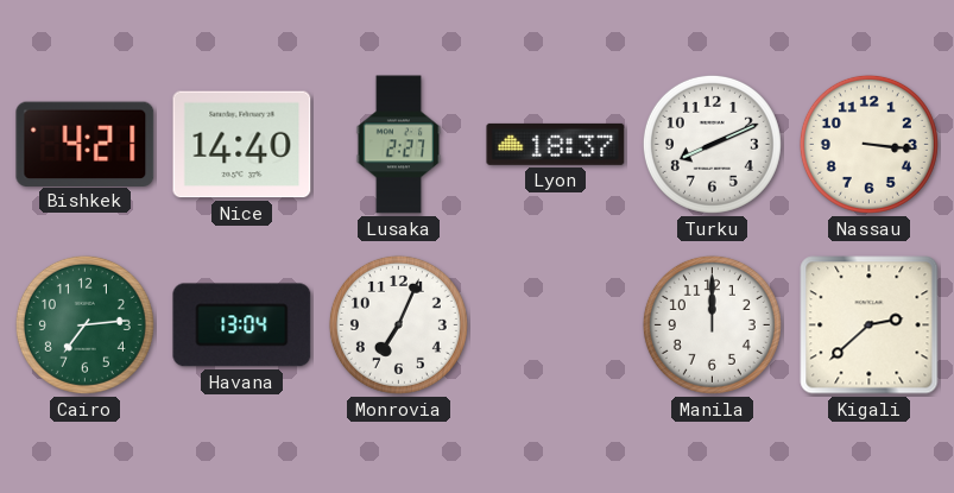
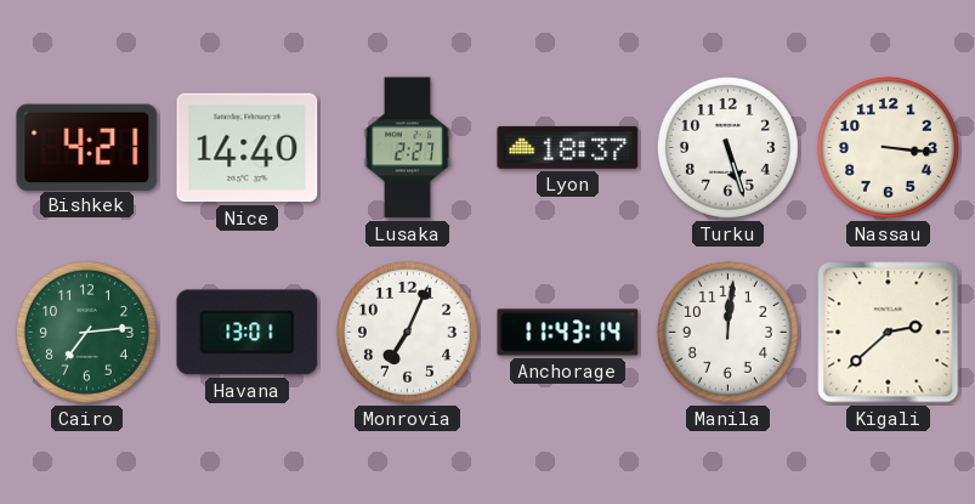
Turku: 8:11 -> 5:27 (727, 147)
Havana: 13:04 -> 13:01 (248, 333)
Anchorage: none -> 11:43 (568, 333)
Manila: 12:00 -> 12:01 (727, 332)
